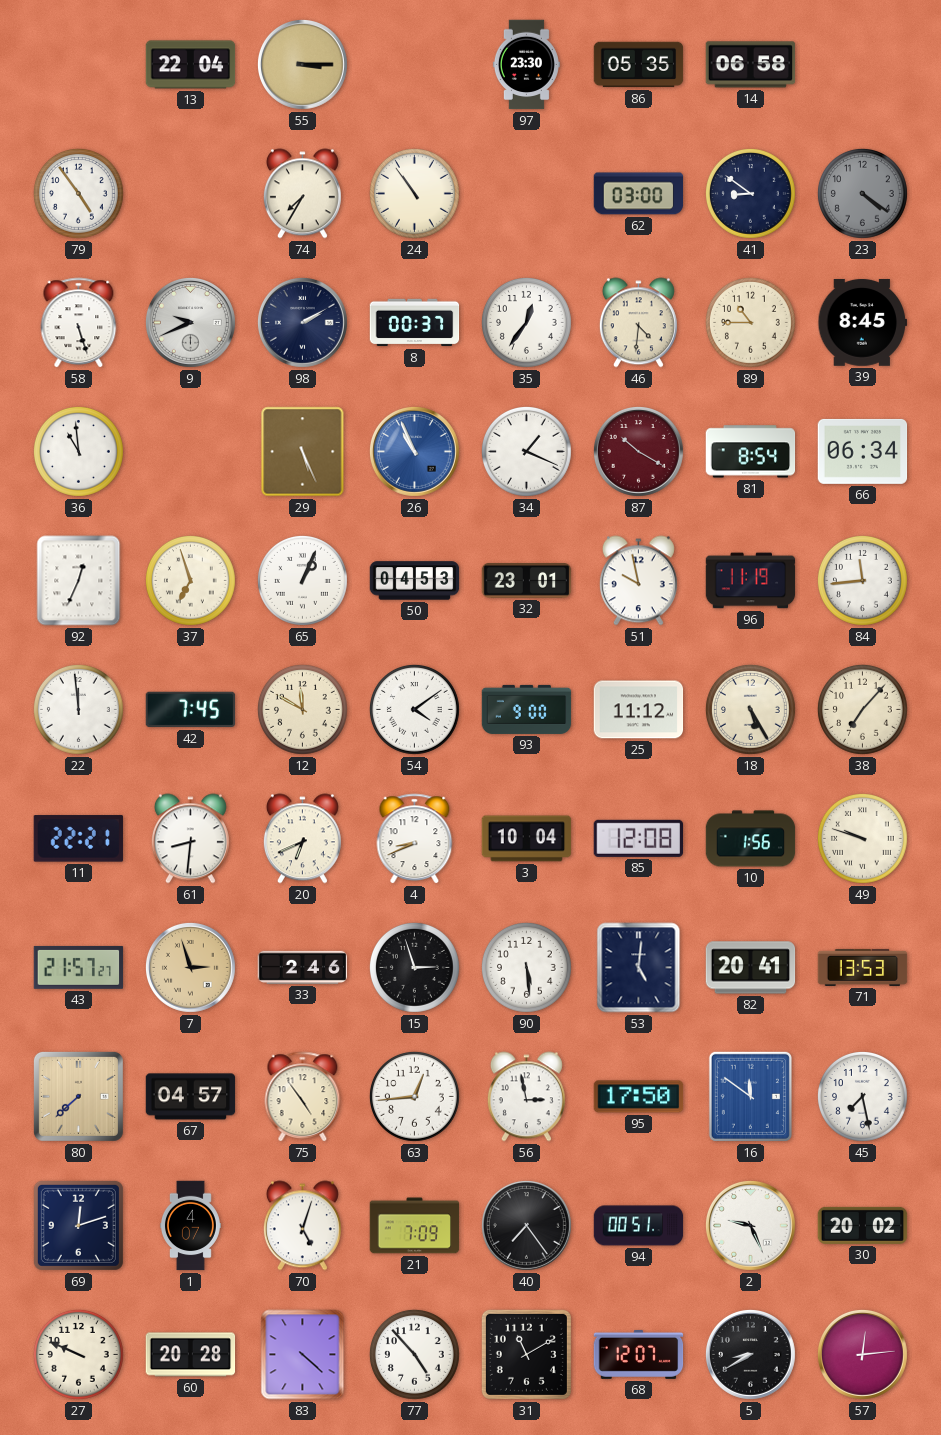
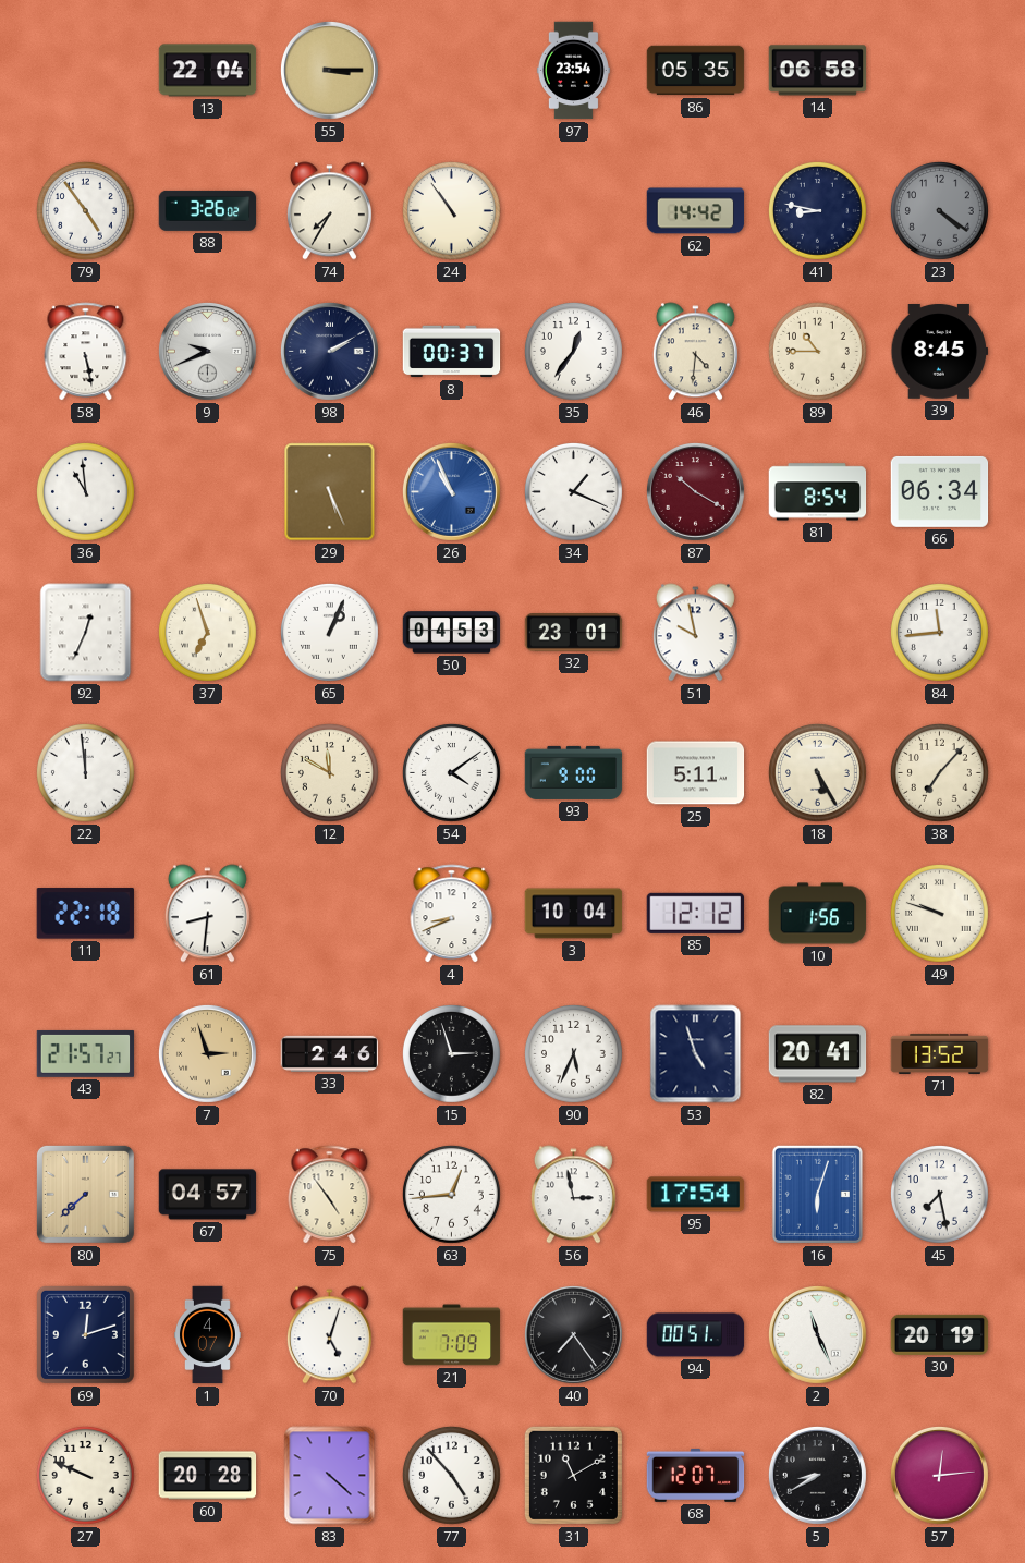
97: 23:30 -> 23:54 (573, 71)
88: none -> 3:26 (208, 210)
62: 03:00 -> 14:42 (696, 211)
41: 8:51 -> 8:47 (818, 211)
58: 5:27 -> 5:28 (86, 352)
96: 11:19 -> none (751, 581)
42: 7:45 -> none (191, 710)
25: 11:12 -> 5:11 (696, 773)
11: 22:21 -> 22:18 (85, 914)
20: 6:41 -> none (302, 839)
85: 12:08 -> 12:12 (695, 913)
90: 5:29 -> 5:34 (574, 1054)
53: 5:01 -> 4:57 (696, 1054)
71: 13:53 -> 13:52 (940, 1053)
95: 17:50 -> 17:54 (696, 1195)
16: 11:51 -> 6:03 (817, 1194)
2: 9:26 -> 11:26 (817, 1334)
30: 20:02 -> 20:19 (940, 1334)
